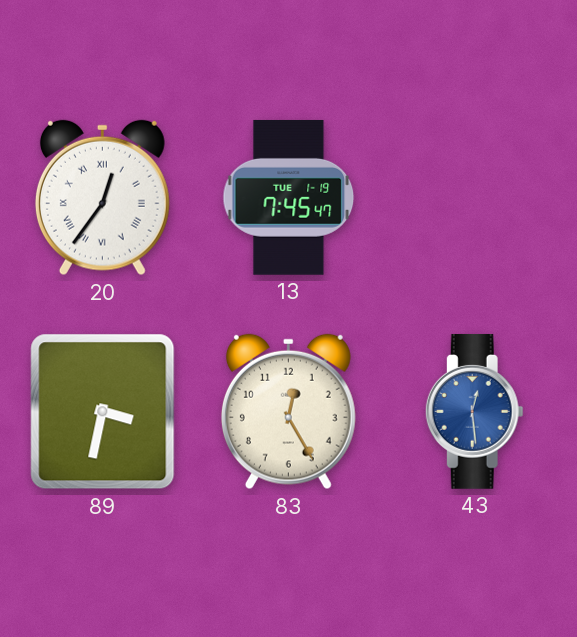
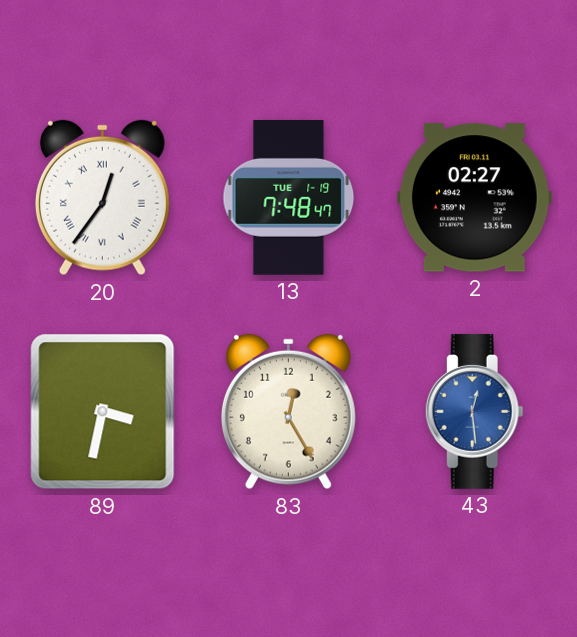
13: 7:45 -> 7:48 (289, 197)
2: none -> 02:27 (474, 198)
